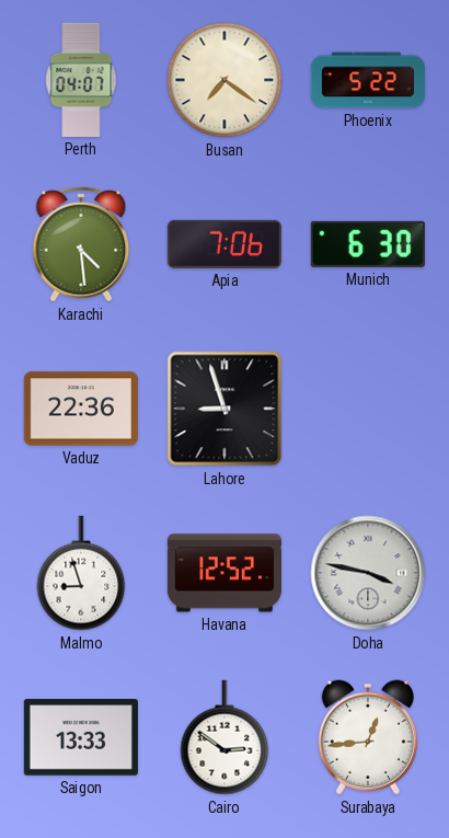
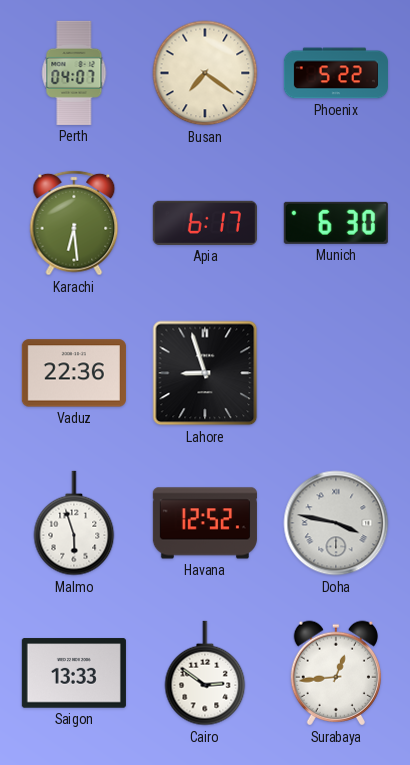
Karachi: 4:29 -> 6:29 (74, 223)
Apia: 7:06 -> 6:17 (205, 223)
Malmo: 8:57 -> 5:57 (74, 523)
